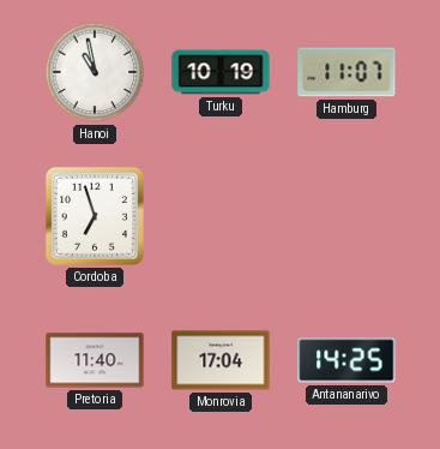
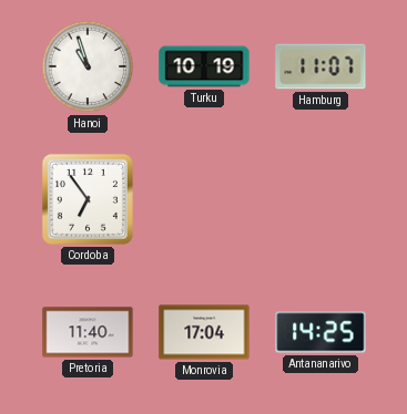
Hanoi: 10:58 -> 10:57 (88, 66)
Cordoba: 6:57 -> 6:54 (88, 199)
